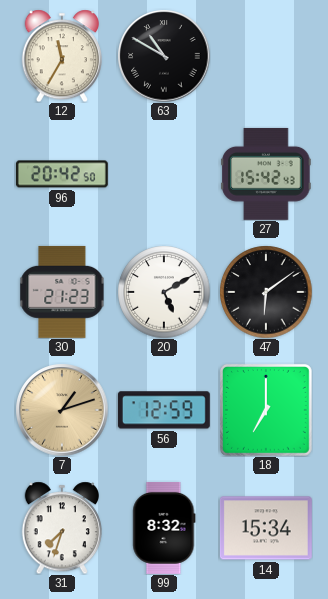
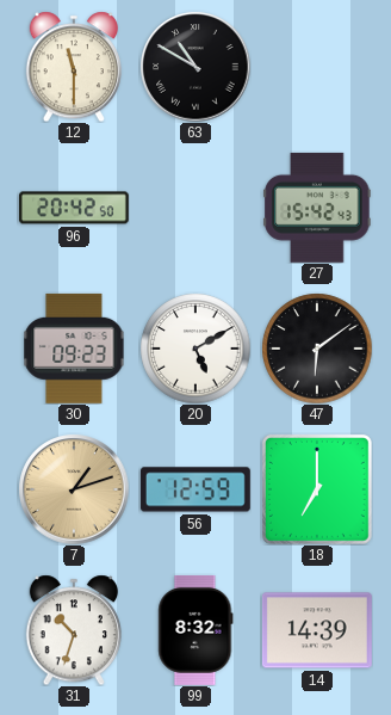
12: 11:35 -> 11:30 (74, 67)
30: 21:23 -> 09:23 (74, 349)
31: 7:33 -> 10:33 (74, 630)
14: 15:34 -> 14:39 (317, 630)
